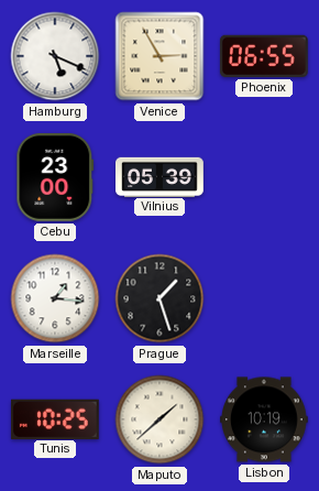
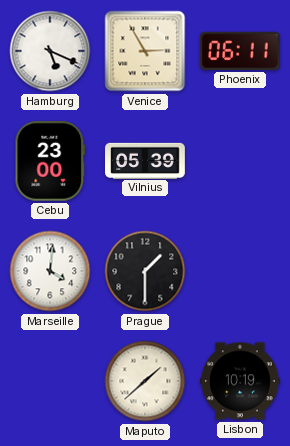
Phoenix: 06:55 -> 06:11 (240, 51)
Marseille: 1:16 -> 4:01 (50, 271)
Prague: 1:27 -> 1:30 (145, 271)
Tunis: 10:25 -> none (55, 418)
